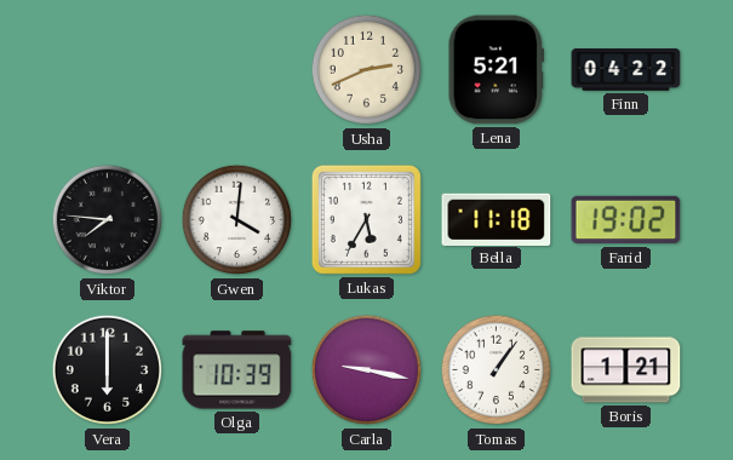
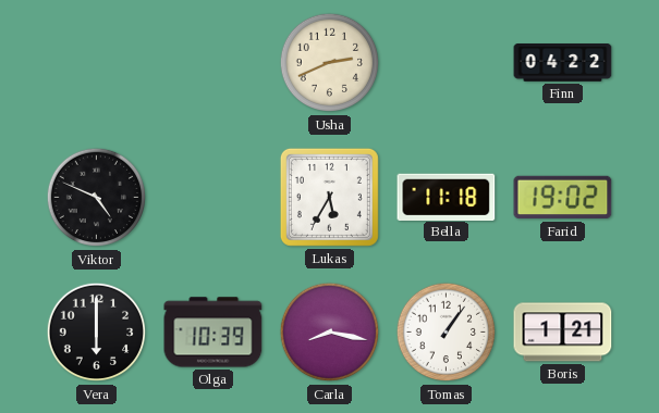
Lena: 5:21 -> none (497, 70)
Viktor: 7:46 -> 4:49 (97, 198)
Gwen: 4:01 -> none (237, 220)
Carla: 9:17 -> 8:17 (330, 333)
